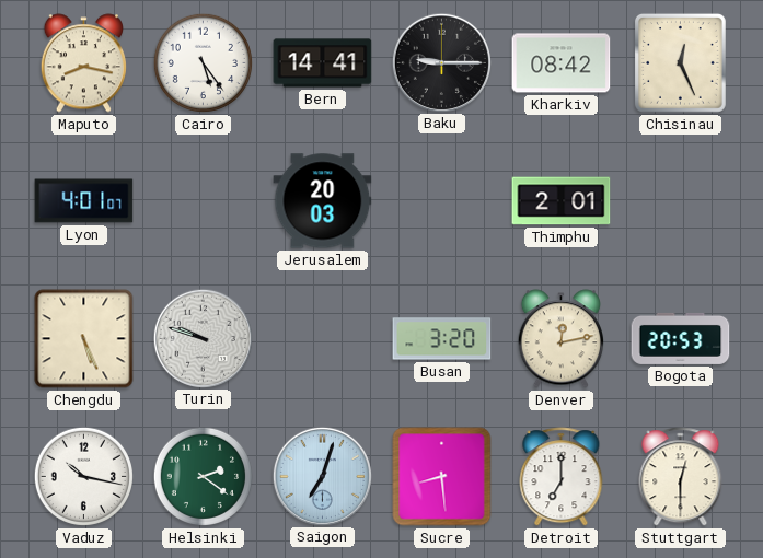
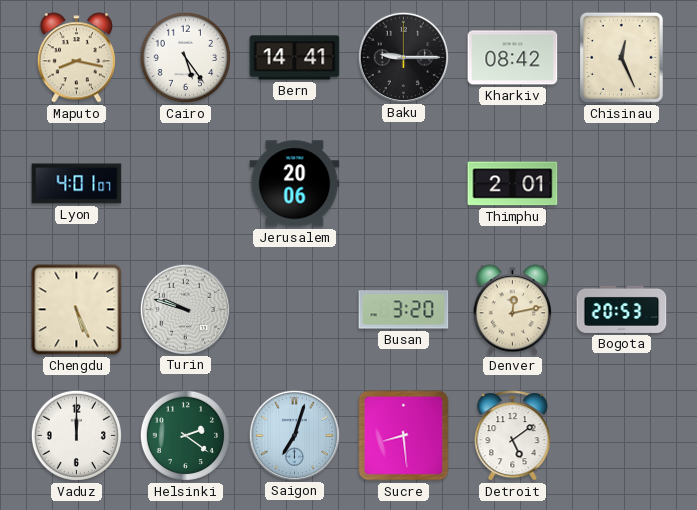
Jerusalem: 20:03 -> 20:06 (295, 184)
Vaduz: 10:17 -> 12:00 (76, 435)
Detroit: 7:00 -> 5:09 (513, 436)
Stuttgart: 12:30 -> none (681, 477)
